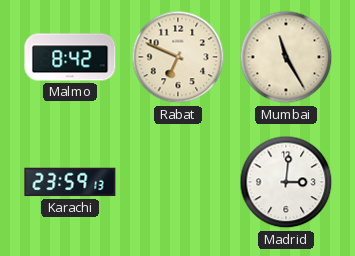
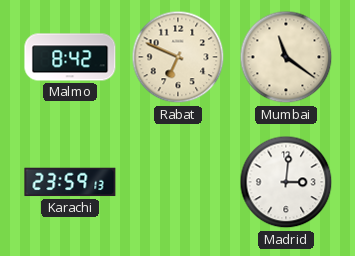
Mumbai: 11:25 -> 11:21 (286, 57)
